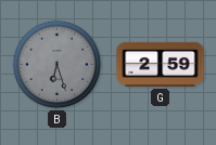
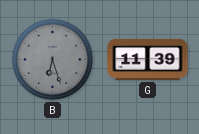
G: 2:59 -> 11:39 (148, 59)
